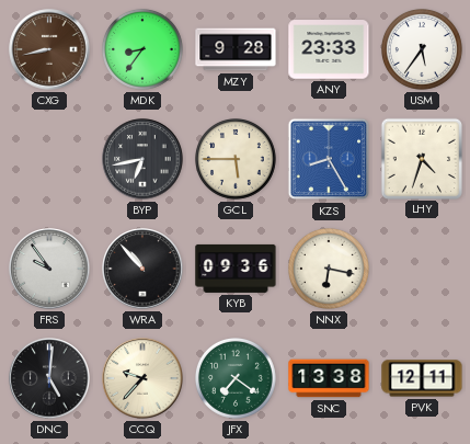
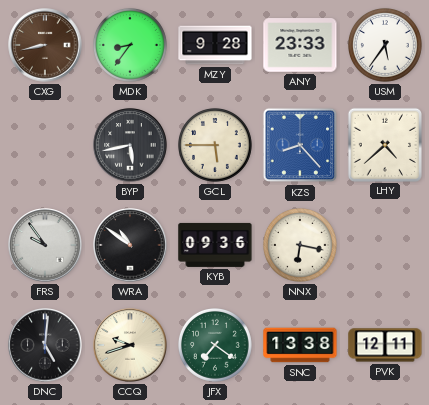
BYP: 6:43 -> 5:43 (130, 145)
KZS: 8:25 -> 8:23 (300, 145)
LHY: 4:33 -> 4:38 (384, 144)
WRA: 10:53 -> 10:51 (130, 245)
CCQ: 9:37 -> 9:42 (130, 345)
